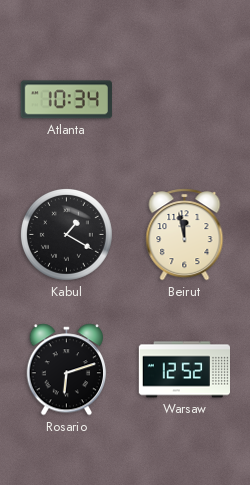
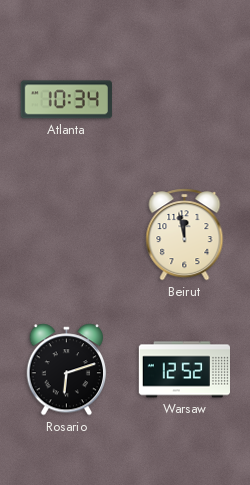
Kabul: 1:20 -> none (66, 234)
